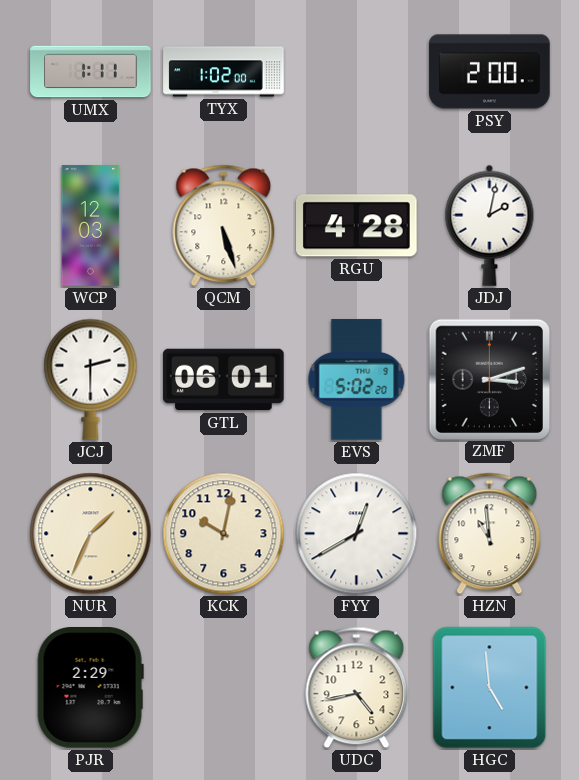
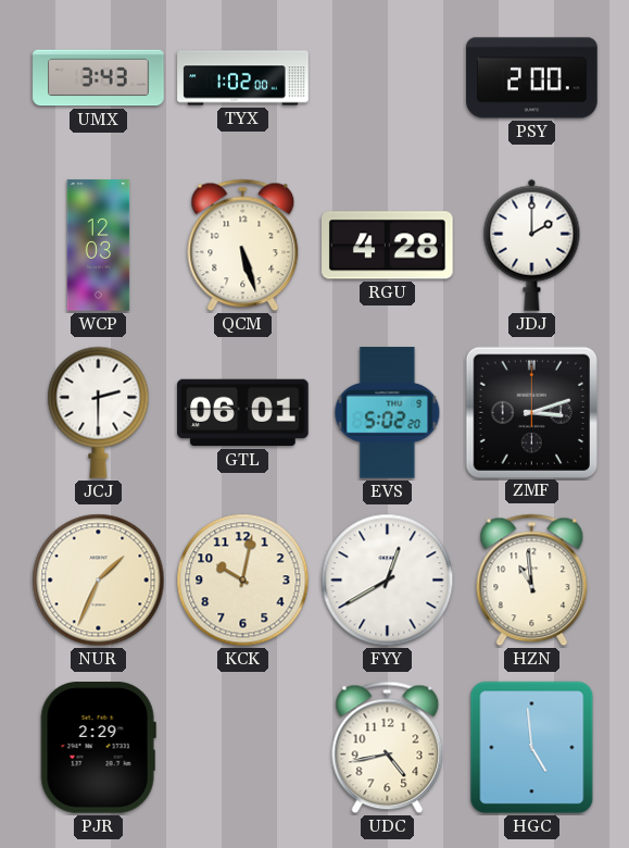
UMX: 1:11 -> 3:43 (99, 78)
JDJ: 2:02 -> 2:00 (532, 245)
